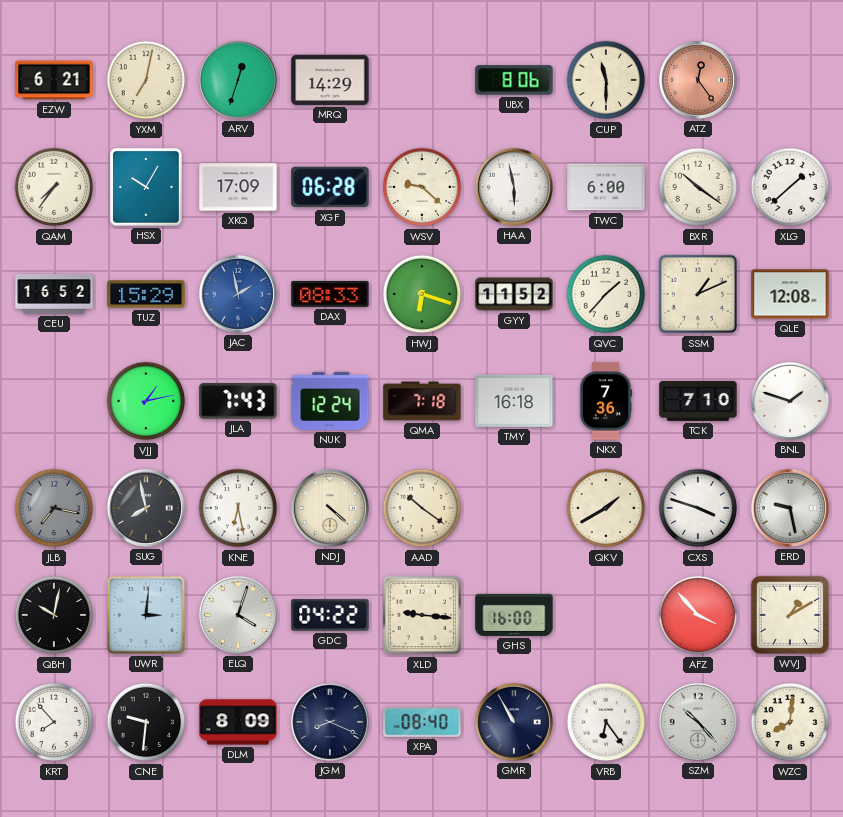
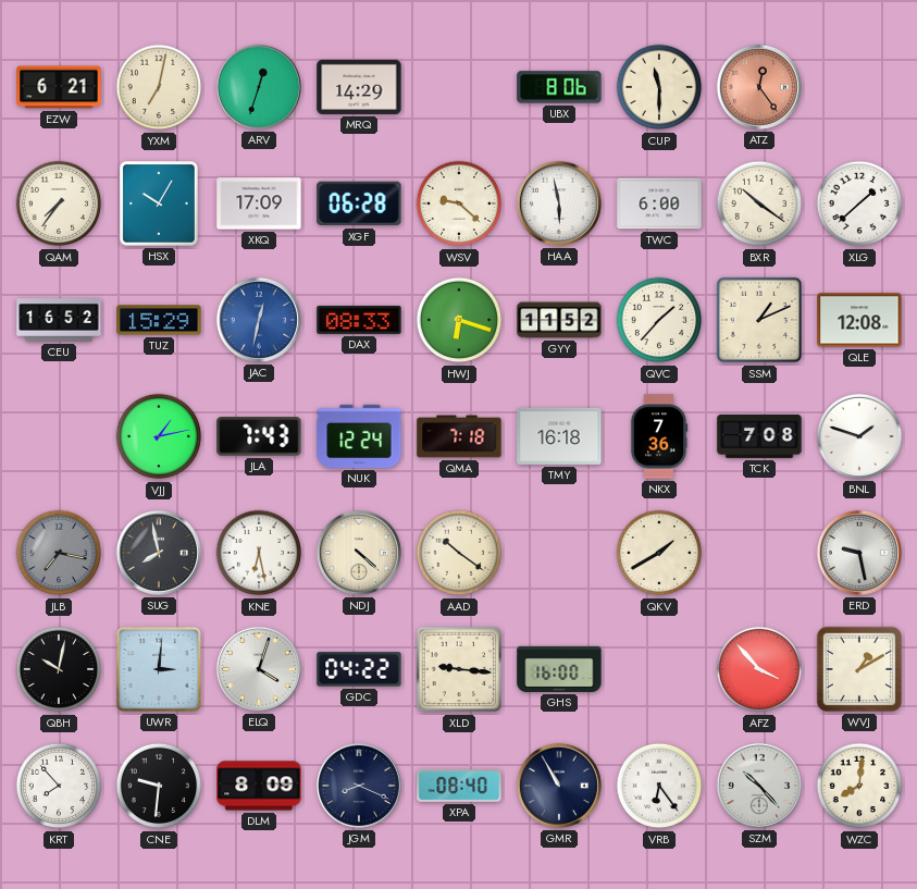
JAC: 1:58 -> 12:32 (259, 320)
TCK: 7:10 -> 7:08 (759, 436)
CXS: 3:48 -> none (698, 508)
